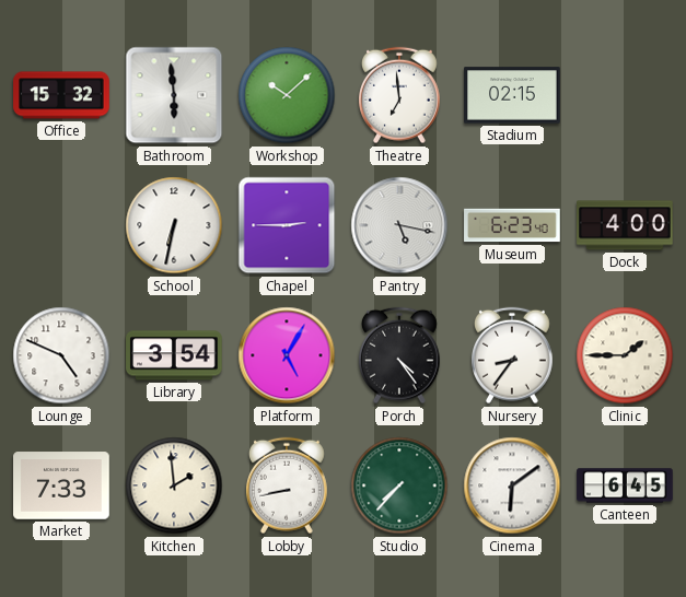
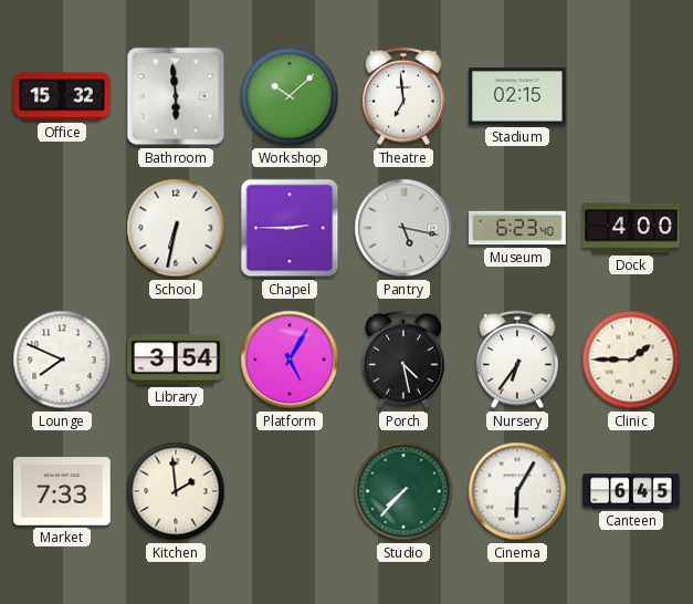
Lounge: 4:49 -> 7:49 (62, 360)
Porch: 4:24 -> 4:28 (403, 360)
Nursery: 8:36 -> 6:36 (517, 360)
Lobby: 8:43 -> none (287, 485)
Cinema: 6:09 -> 6:05 (517, 491)
